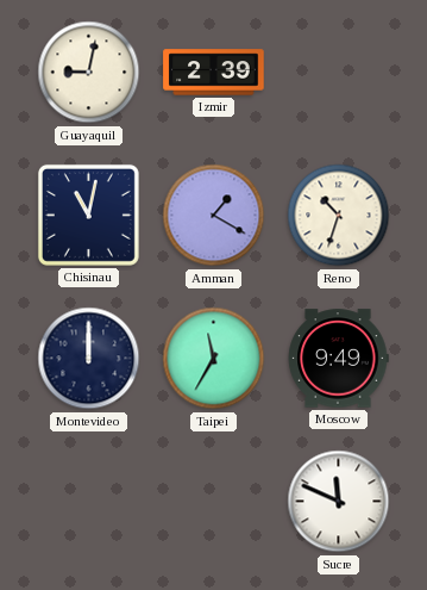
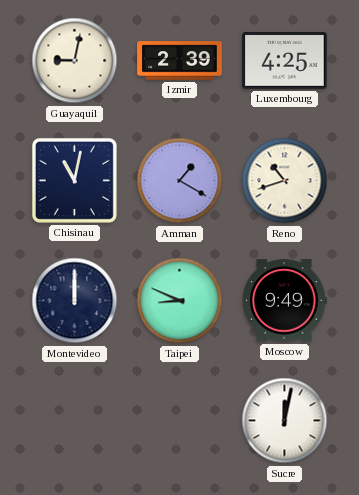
Luxembourg: none -> 4:25 (285, 60)
Reno: 10:33 -> 10:42 (285, 181)
Taipei: 11:35 -> 8:49 (180, 301)
Sucre: 11:49 -> 12:02 (285, 421)
